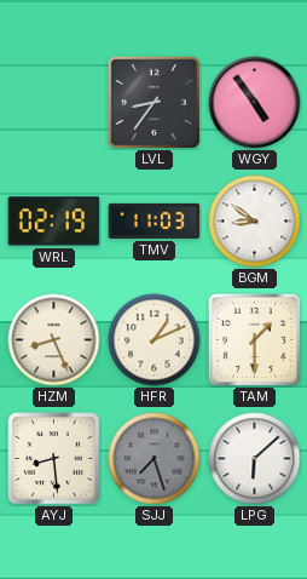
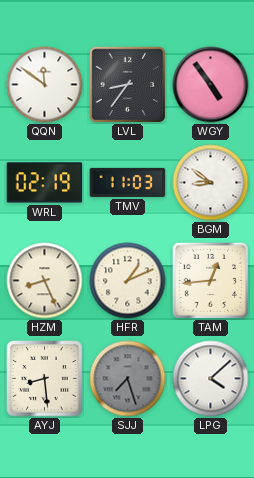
QQN: none -> 11:51 (45, 85)
TAM: 1:30 -> 12:44 (210, 280)
LPG: 6:08 -> 4:08 (211, 379)
